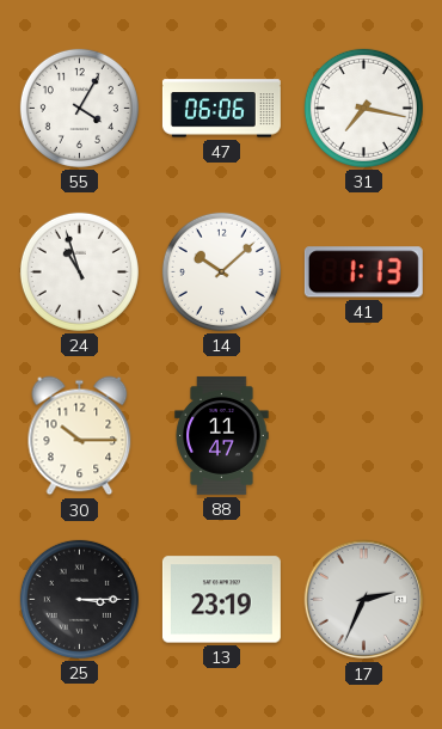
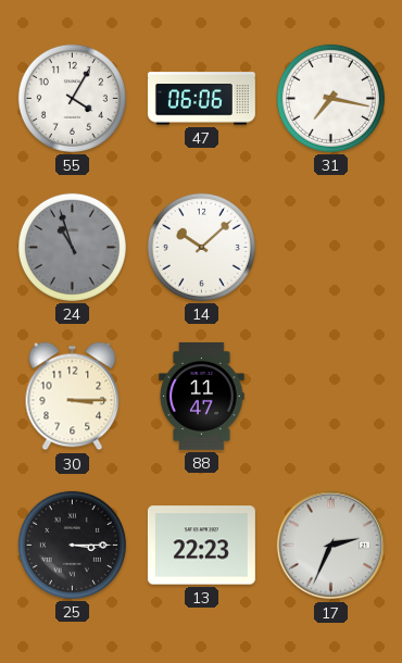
24 dial: white -> grey (72, 247)
41: 1:13 -> none (363, 272)
30: 10:15 -> 3:15 (73, 397)
13: 23:19 -> 22:23 (201, 546)
